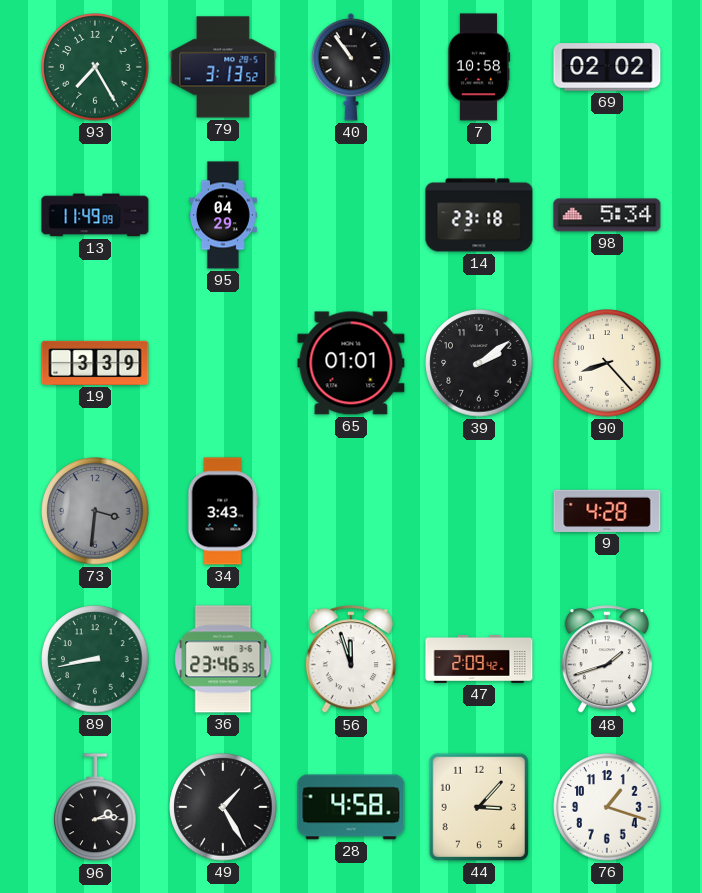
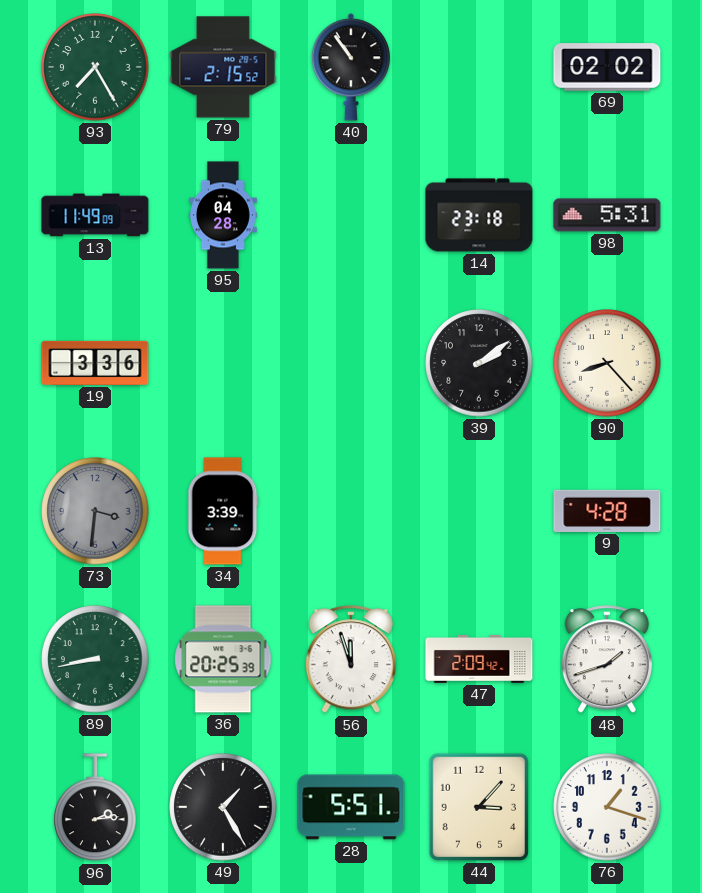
79: 3:13 -> 2:15 (223, 67)
7: 10:58 -> none (479, 67)
95: 04:29 -> 04:28 (223, 215)
98: 5:34 -> 5:31 (607, 215)
19: 3:39 -> 3:36 (95, 363)
65: 01:01 -> none (351, 363)
34: 3:43 -> 3:39 (223, 511)
36: 23:46 -> 20:25 (223, 659)
28: 4:58 -> 5:51 (351, 807)
